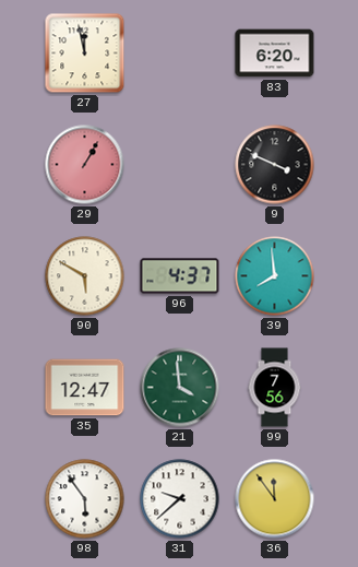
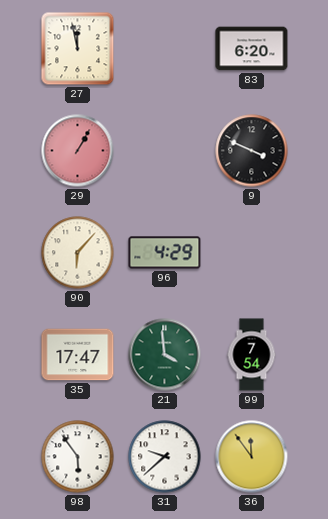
90: 5:50 -> 6:07 (78, 253)
96: 4:37 -> 4:29 (165, 253)
39: 7:59 -> none (275, 276)
35: 12:47 -> 17:47 (78, 355)
99: 7:56 -> 7:54 (252, 355)
